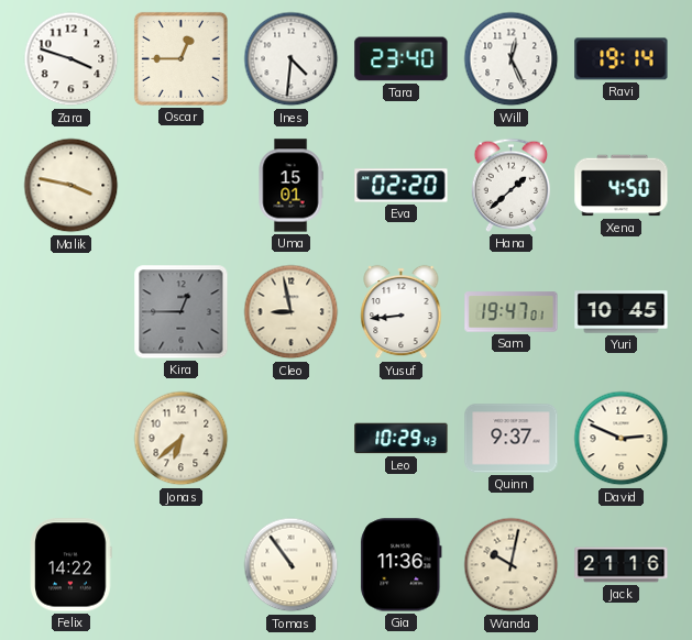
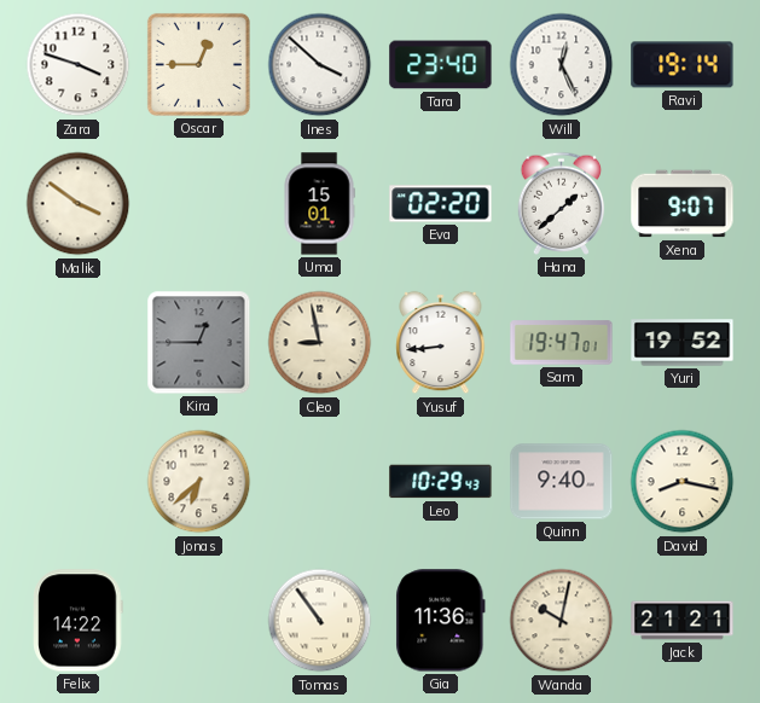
Ines: 4:31 -> 3:52 (320, 65)
Malik: 3:47 -> 3:51 (79, 204)
Xena: 4:50 -> 9:07 (683, 204)
Yuri: 10:45 -> 19:52 (683, 343)
Quinn: 9:37 -> 9:40 (562, 482)
David: 2:49 -> 8:17 (683, 482)
Jack: 21:16 -> 21:21 (683, 621)
